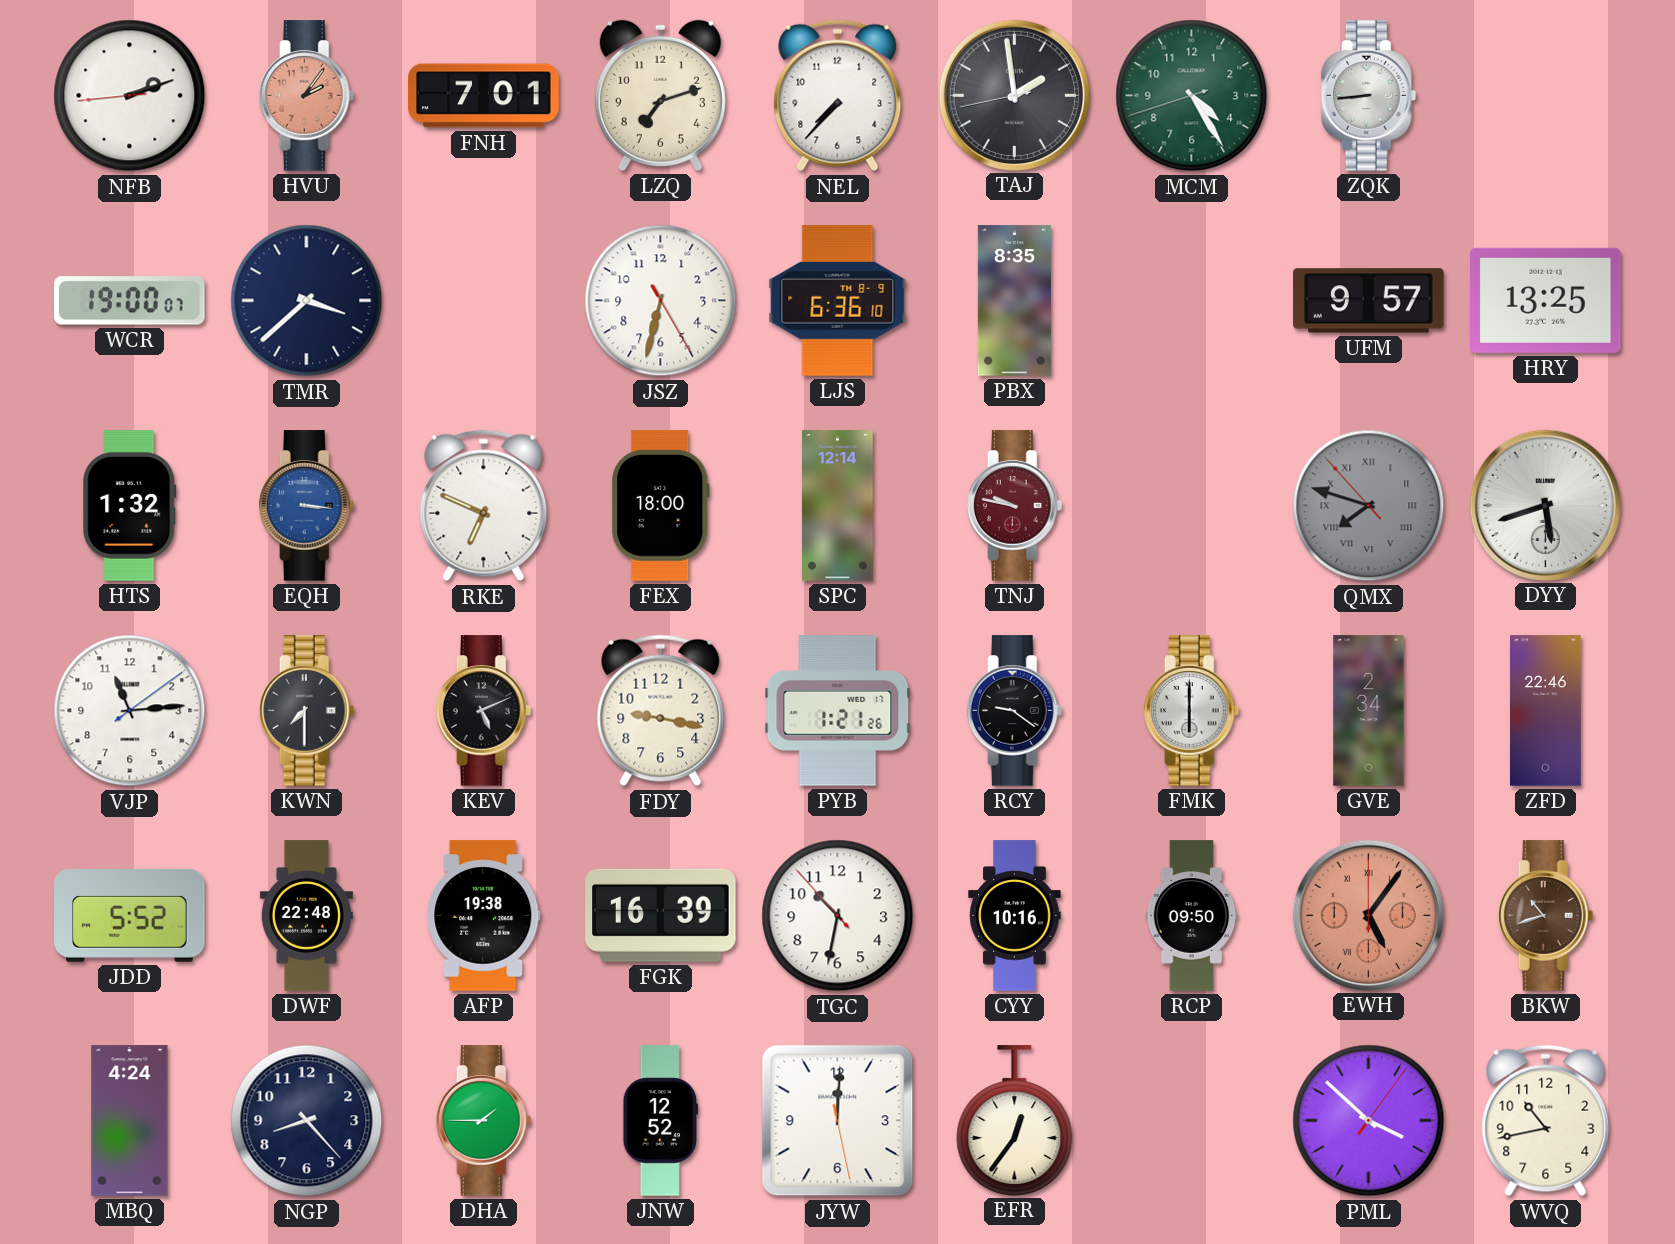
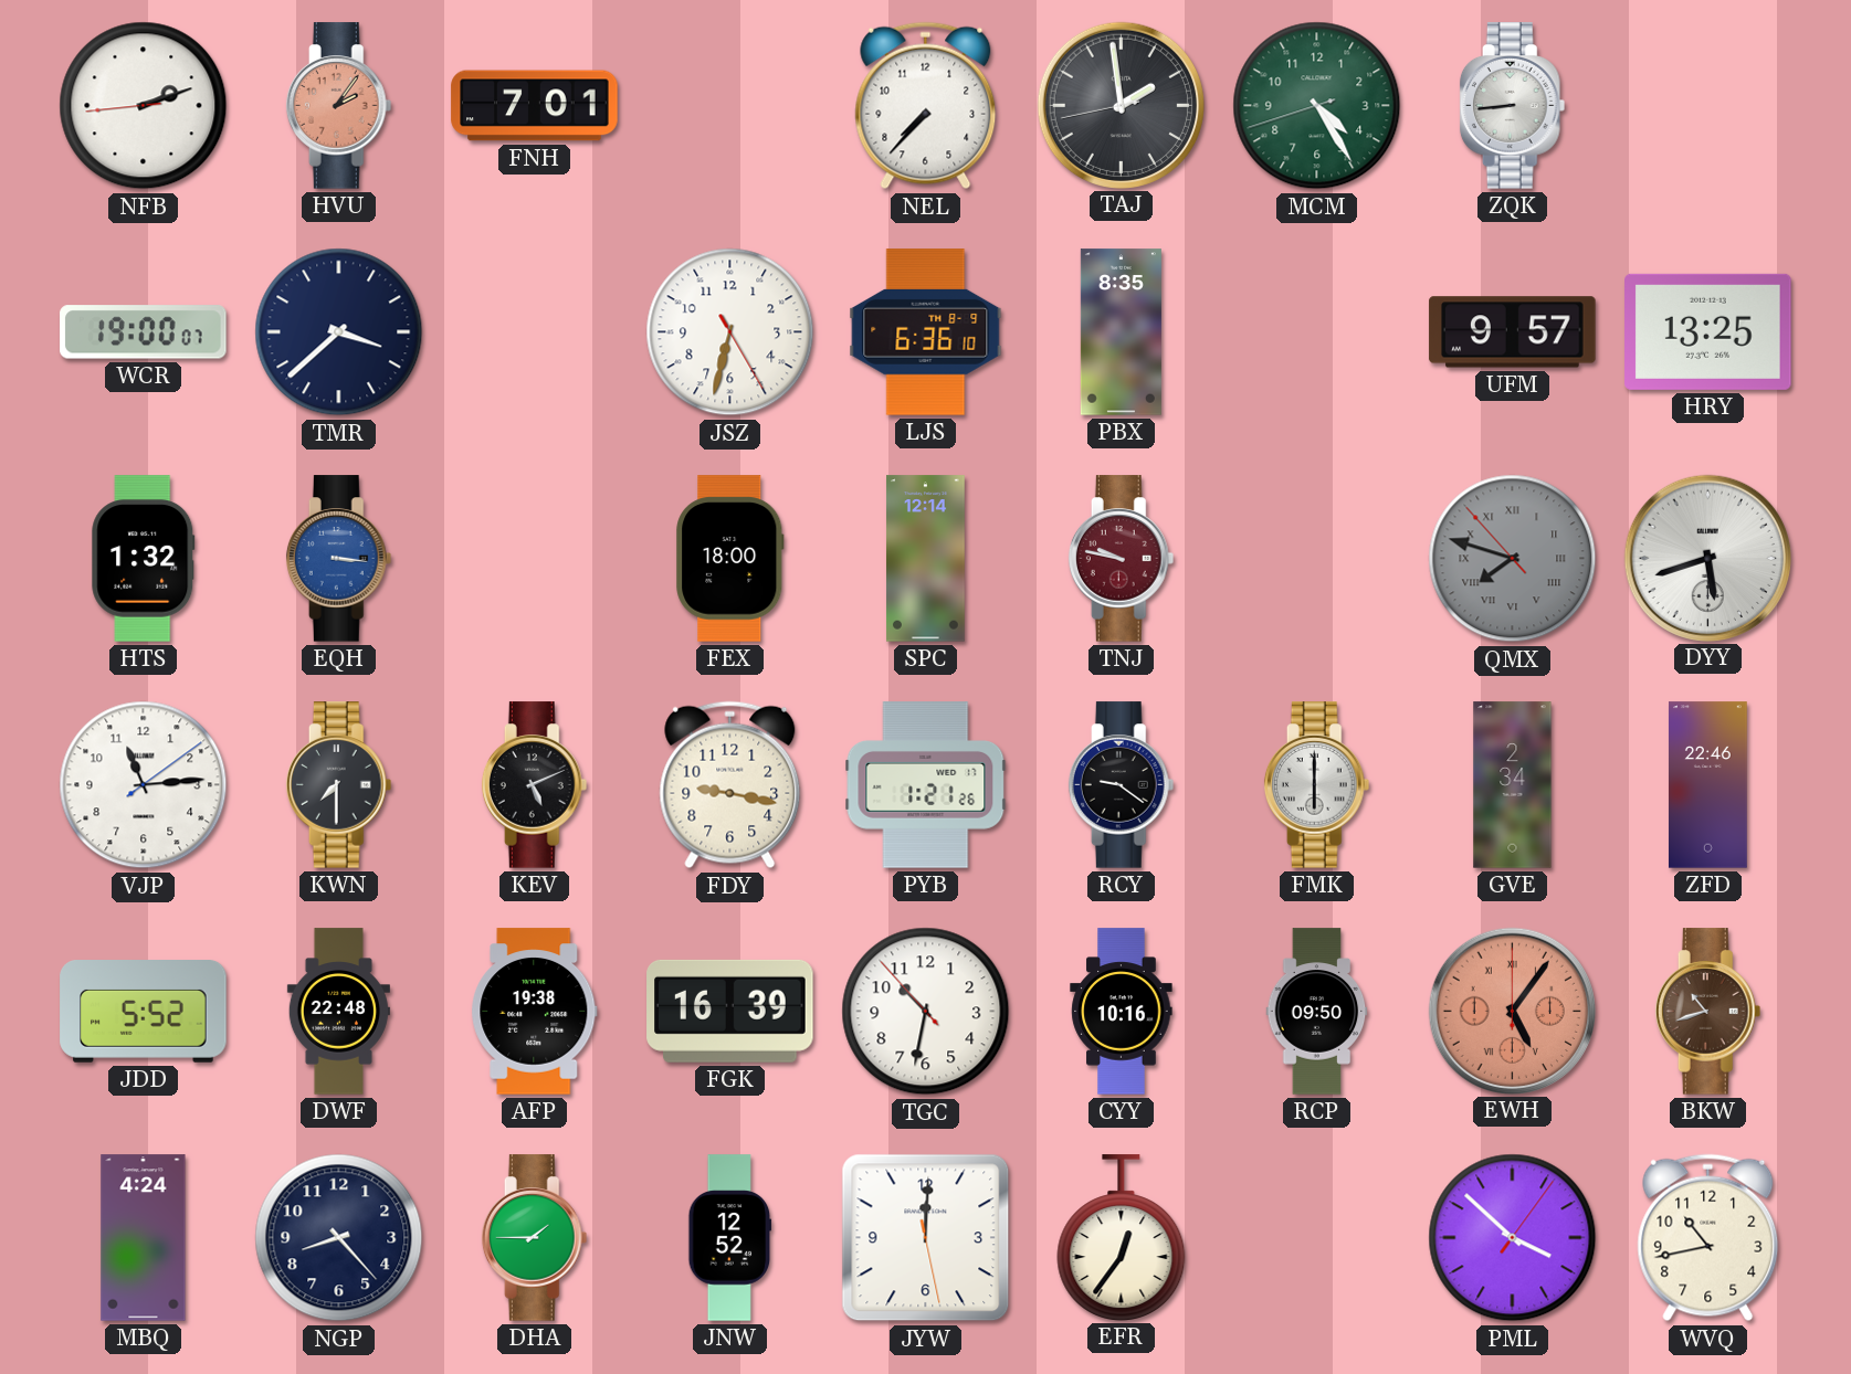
LZQ: 7:12 -> none (660, 95)
RKE: 6:49 -> none (484, 506)
